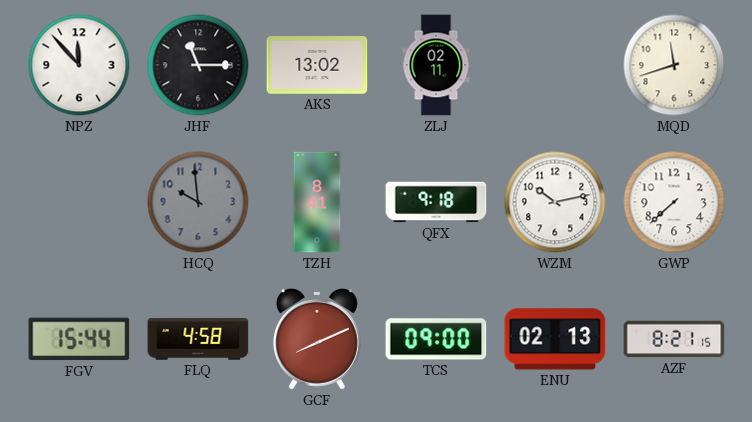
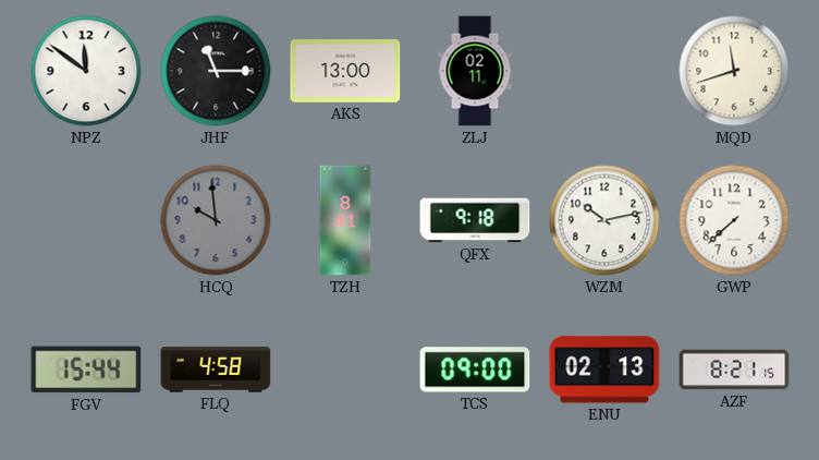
NPZ: 11:53 -> 11:51 (86, 71)
AKS: 13:02 -> 13:00 (345, 72)
GCF: 8:11 -> none (317, 340)
